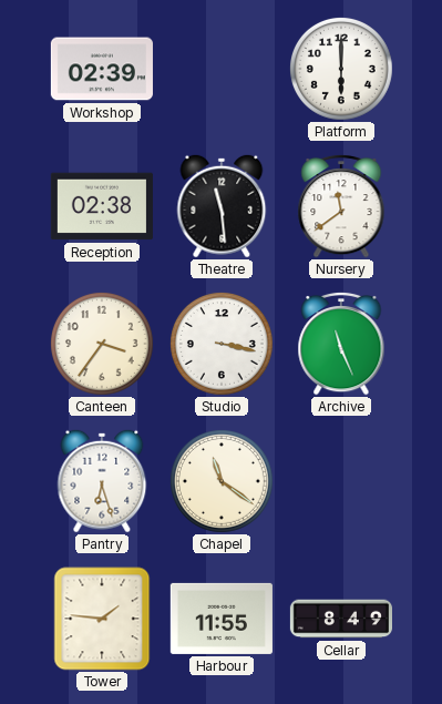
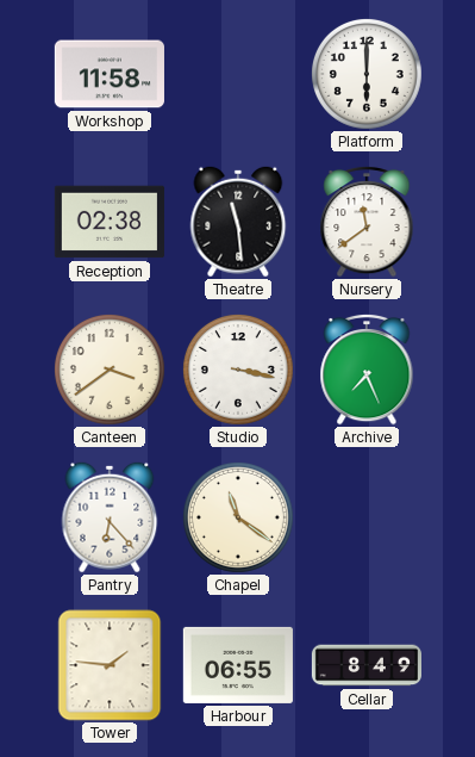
Workshop: 02:39 -> 11:58 (110, 74)
Canteen: 3:36 -> 3:39 (110, 370)
Archive: 11:26 -> 7:26 (367, 370)
Pantry: 6:27 -> 6:23 (110, 517)
Harbour: 11:55 -> 06:55 (238, 665)
